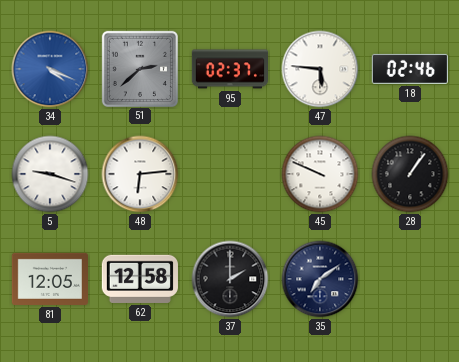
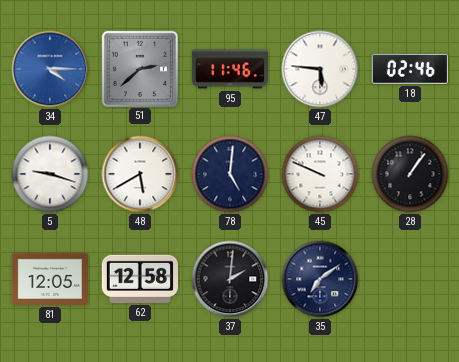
34: 4:19 -> 4:15 (50, 69)
95: 02:37 -> 11:46 (229, 69)
48: 6:14 -> 5:40 (140, 174)
78: none -> 5:01 (230, 174)
37: 2:00 -> 2:01 (230, 279)
